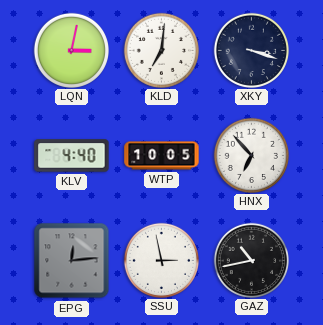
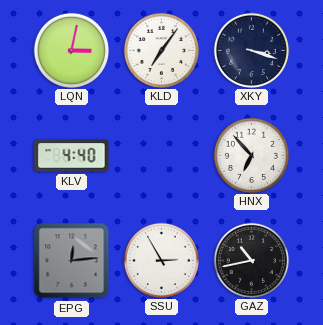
KLD: 7:01 -> 7:06 (161, 50)
WTP: 10:05 -> none (162, 156)
SSU: 2:58 -> 2:55 (161, 260)
